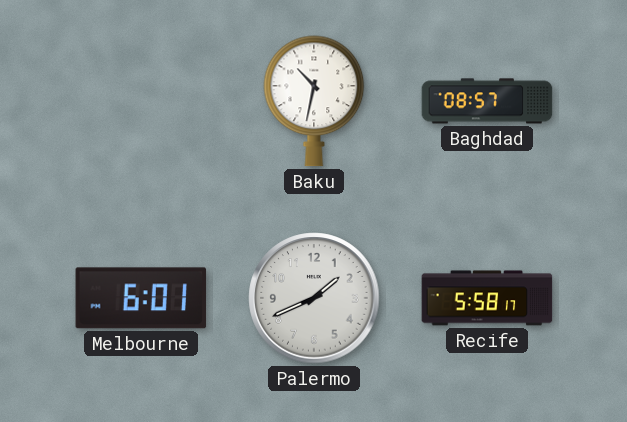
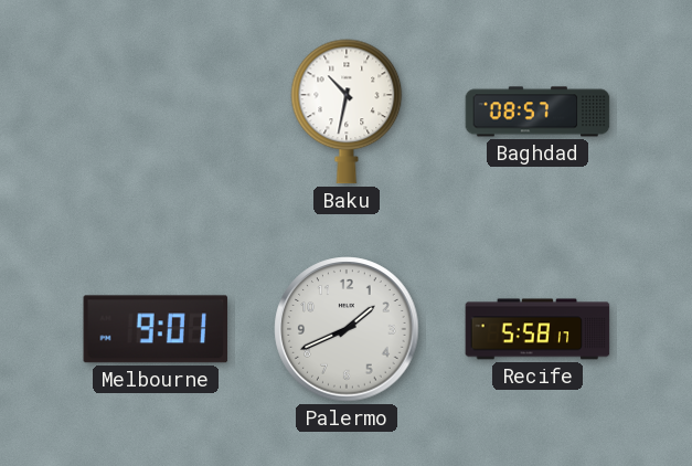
Melbourne: 6:01 -> 9:01 (156, 329)
